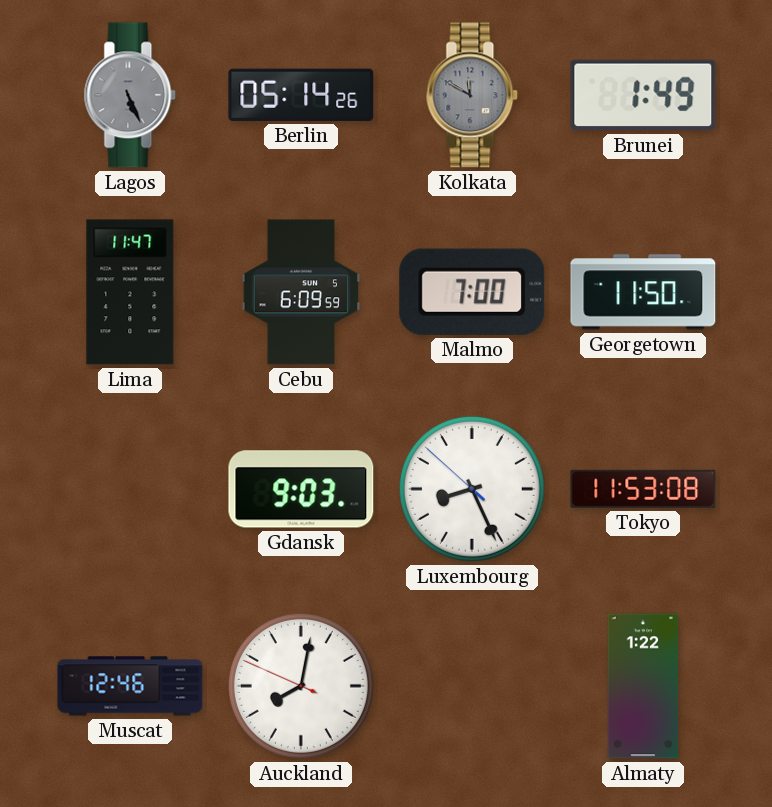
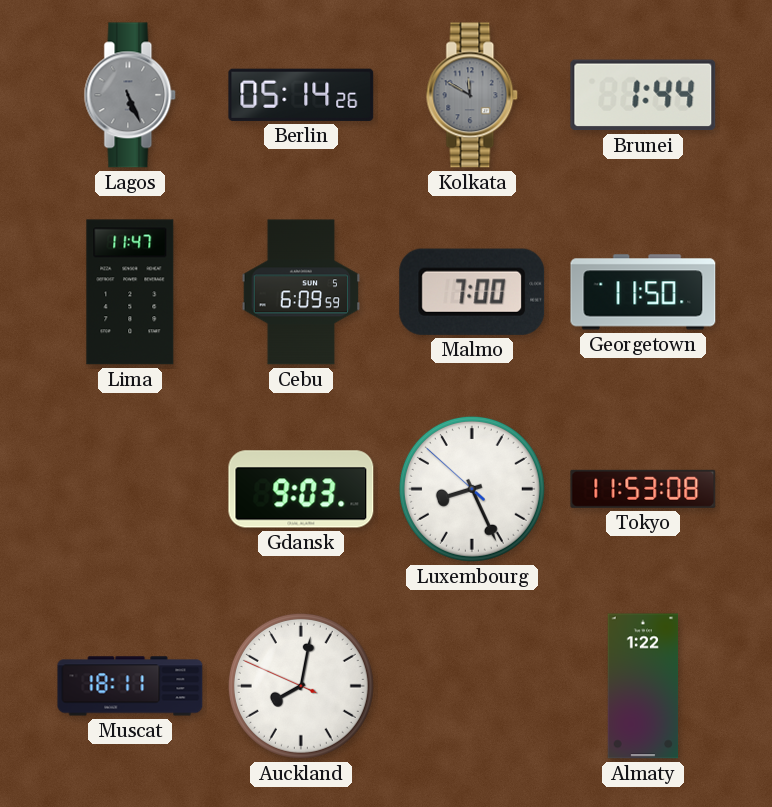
Brunei: 1:49 -> 1:44 (643, 95)
Muscat: 12:46 -> 18:11 (130, 686)
